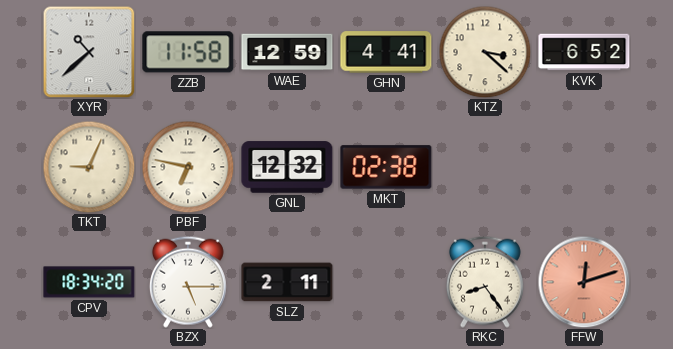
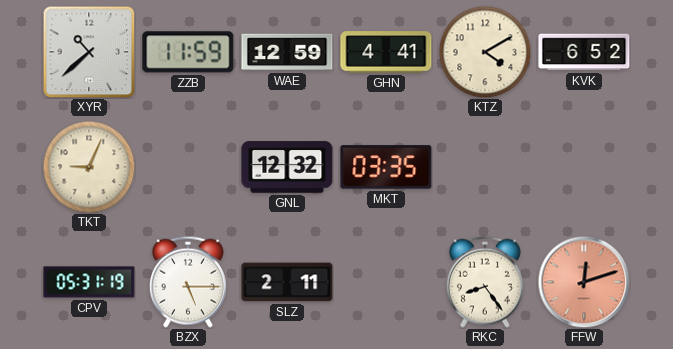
ZZB: 11:58 -> 11:59 (188, 52)
KTZ: 3:22 -> 4:10 (485, 52)
PBF: 6:47 -> none (188, 167)
MKT: 02:38 -> 03:35 (386, 167)
CPV: 18:34 -> 05:31 (89, 282)
